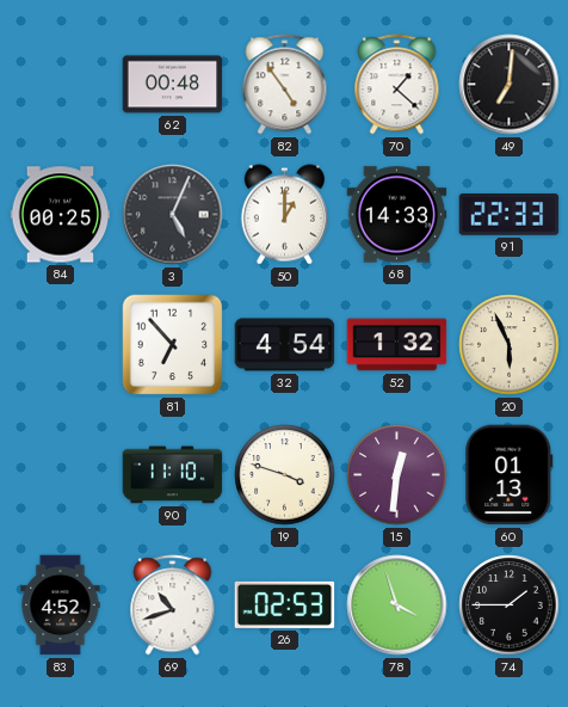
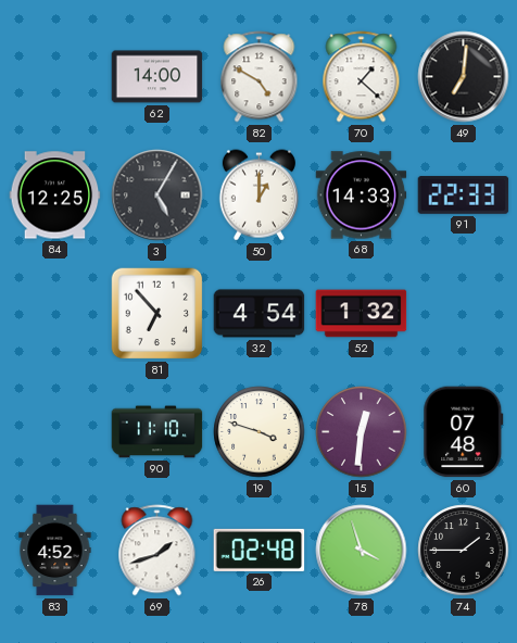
62: 00:48 -> 14:00 (157, 77)
82: 4:54 -> 4:50 (260, 77)
84: 00:25 -> 12:25 (55, 196)
3: 5:04 -> 5:05 (157, 196)
20: 5:56 -> none (510, 345)
60: 01:13 -> 07:48 (464, 432)
69: 10:42 -> 1:42 (157, 551)
26: 02:53 -> 02:48 (260, 550)
